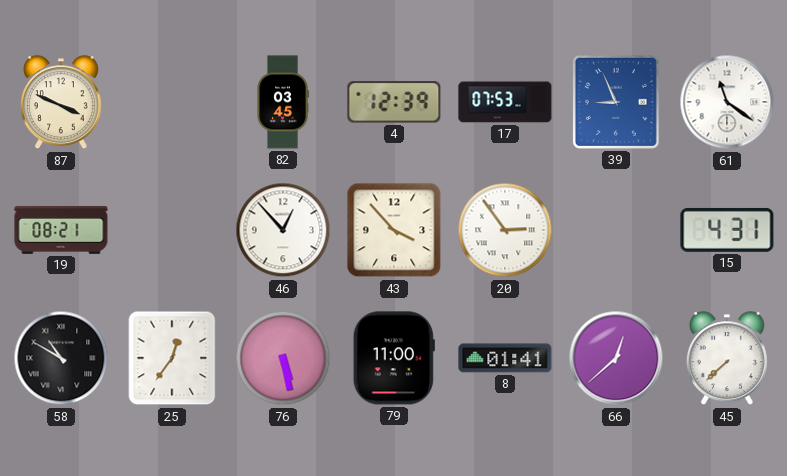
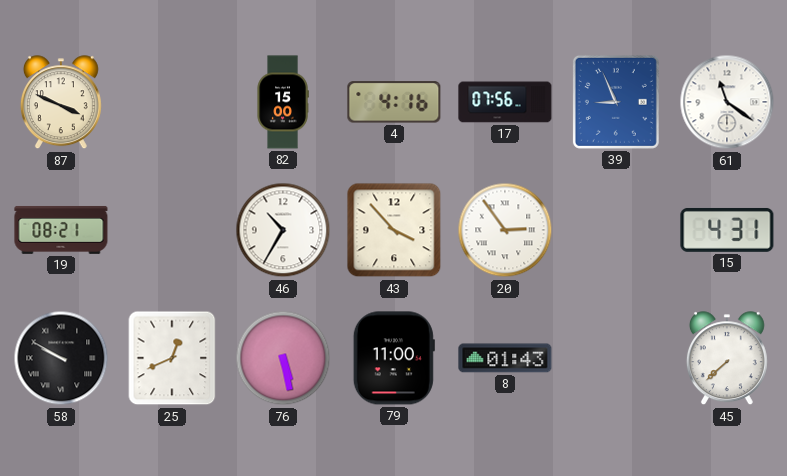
82: 03:45 -> 15:00 (283, 102)
4: 12:39 -> 4:16 (394, 102)
17: 07:53 -> 07:56 (505, 102)
46: 12:53 -> 10:35 (283, 230)
58: 10:50 -> 9:50 (61, 358)
25: 12:36 -> 12:41 (172, 358)
8: 01:41 -> 01:43 (505, 358)
66: 12:38 -> none (616, 358)
